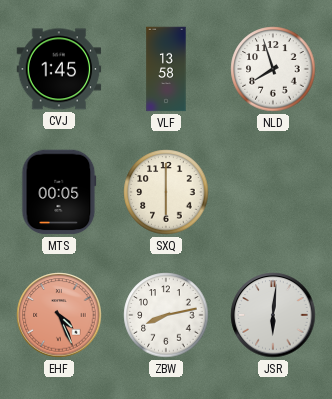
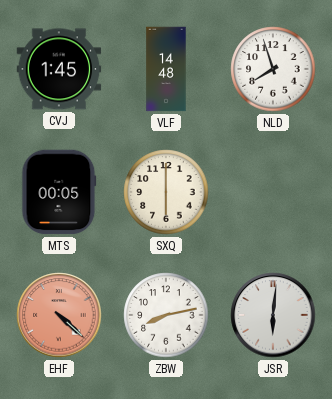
VLF: 13:58 -> 14:48 (166, 69)
EHF: 4:26 -> 4:22 (59, 315)
